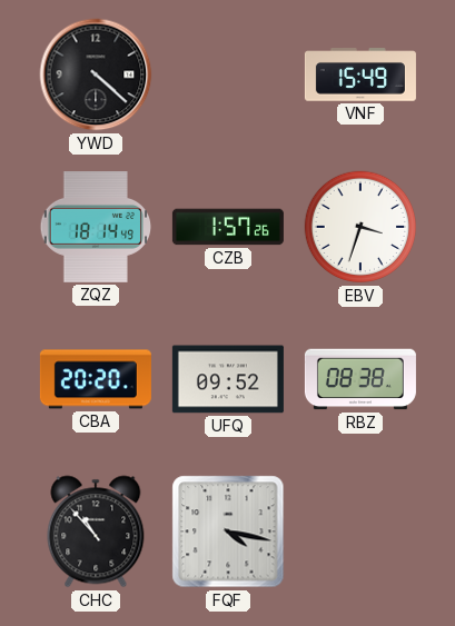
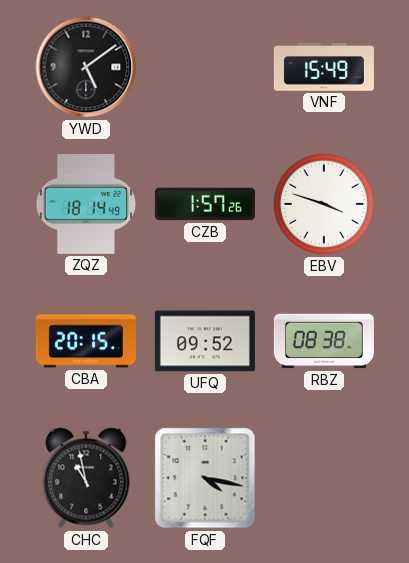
YWD: 4:22 -> 5:09 (86, 67)
EBV: 3:33 -> 3:48 (324, 204)
CBA: 20:20 -> 20:15 (86, 341)
CHC: 10:53 -> 10:58 (86, 478)
